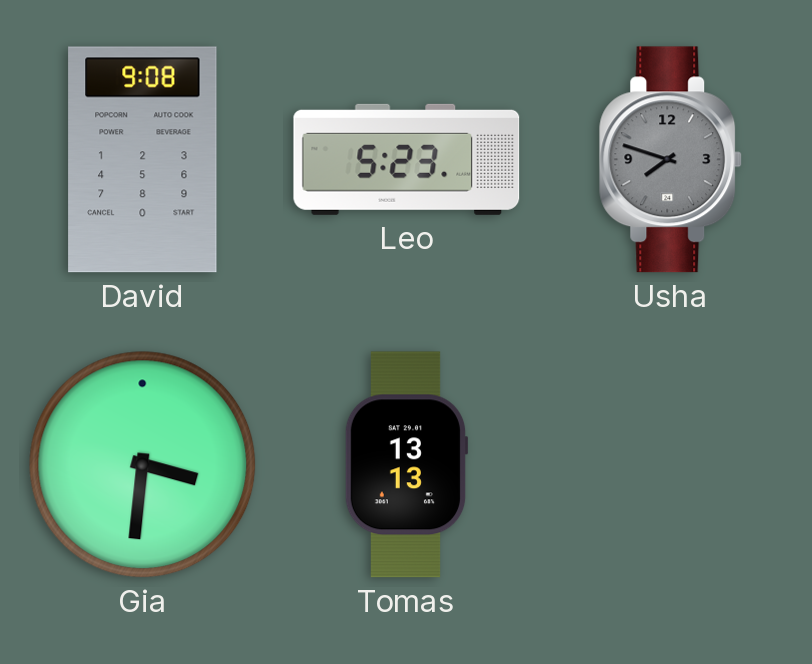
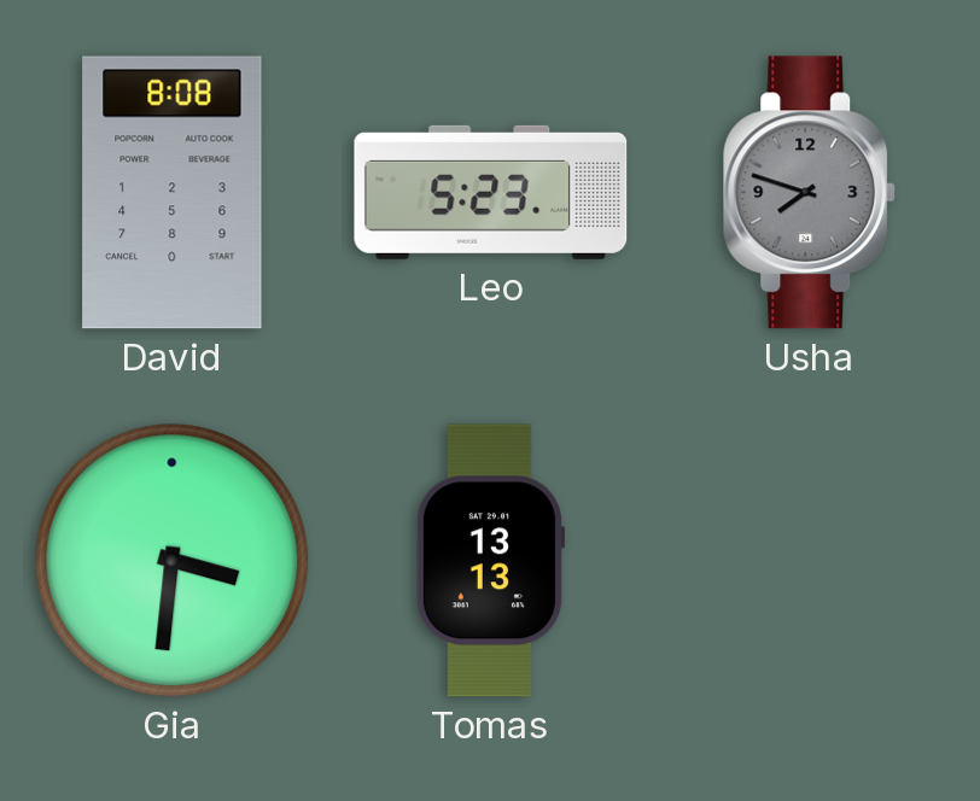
David: 9:08 -> 8:08 (173, 193)
